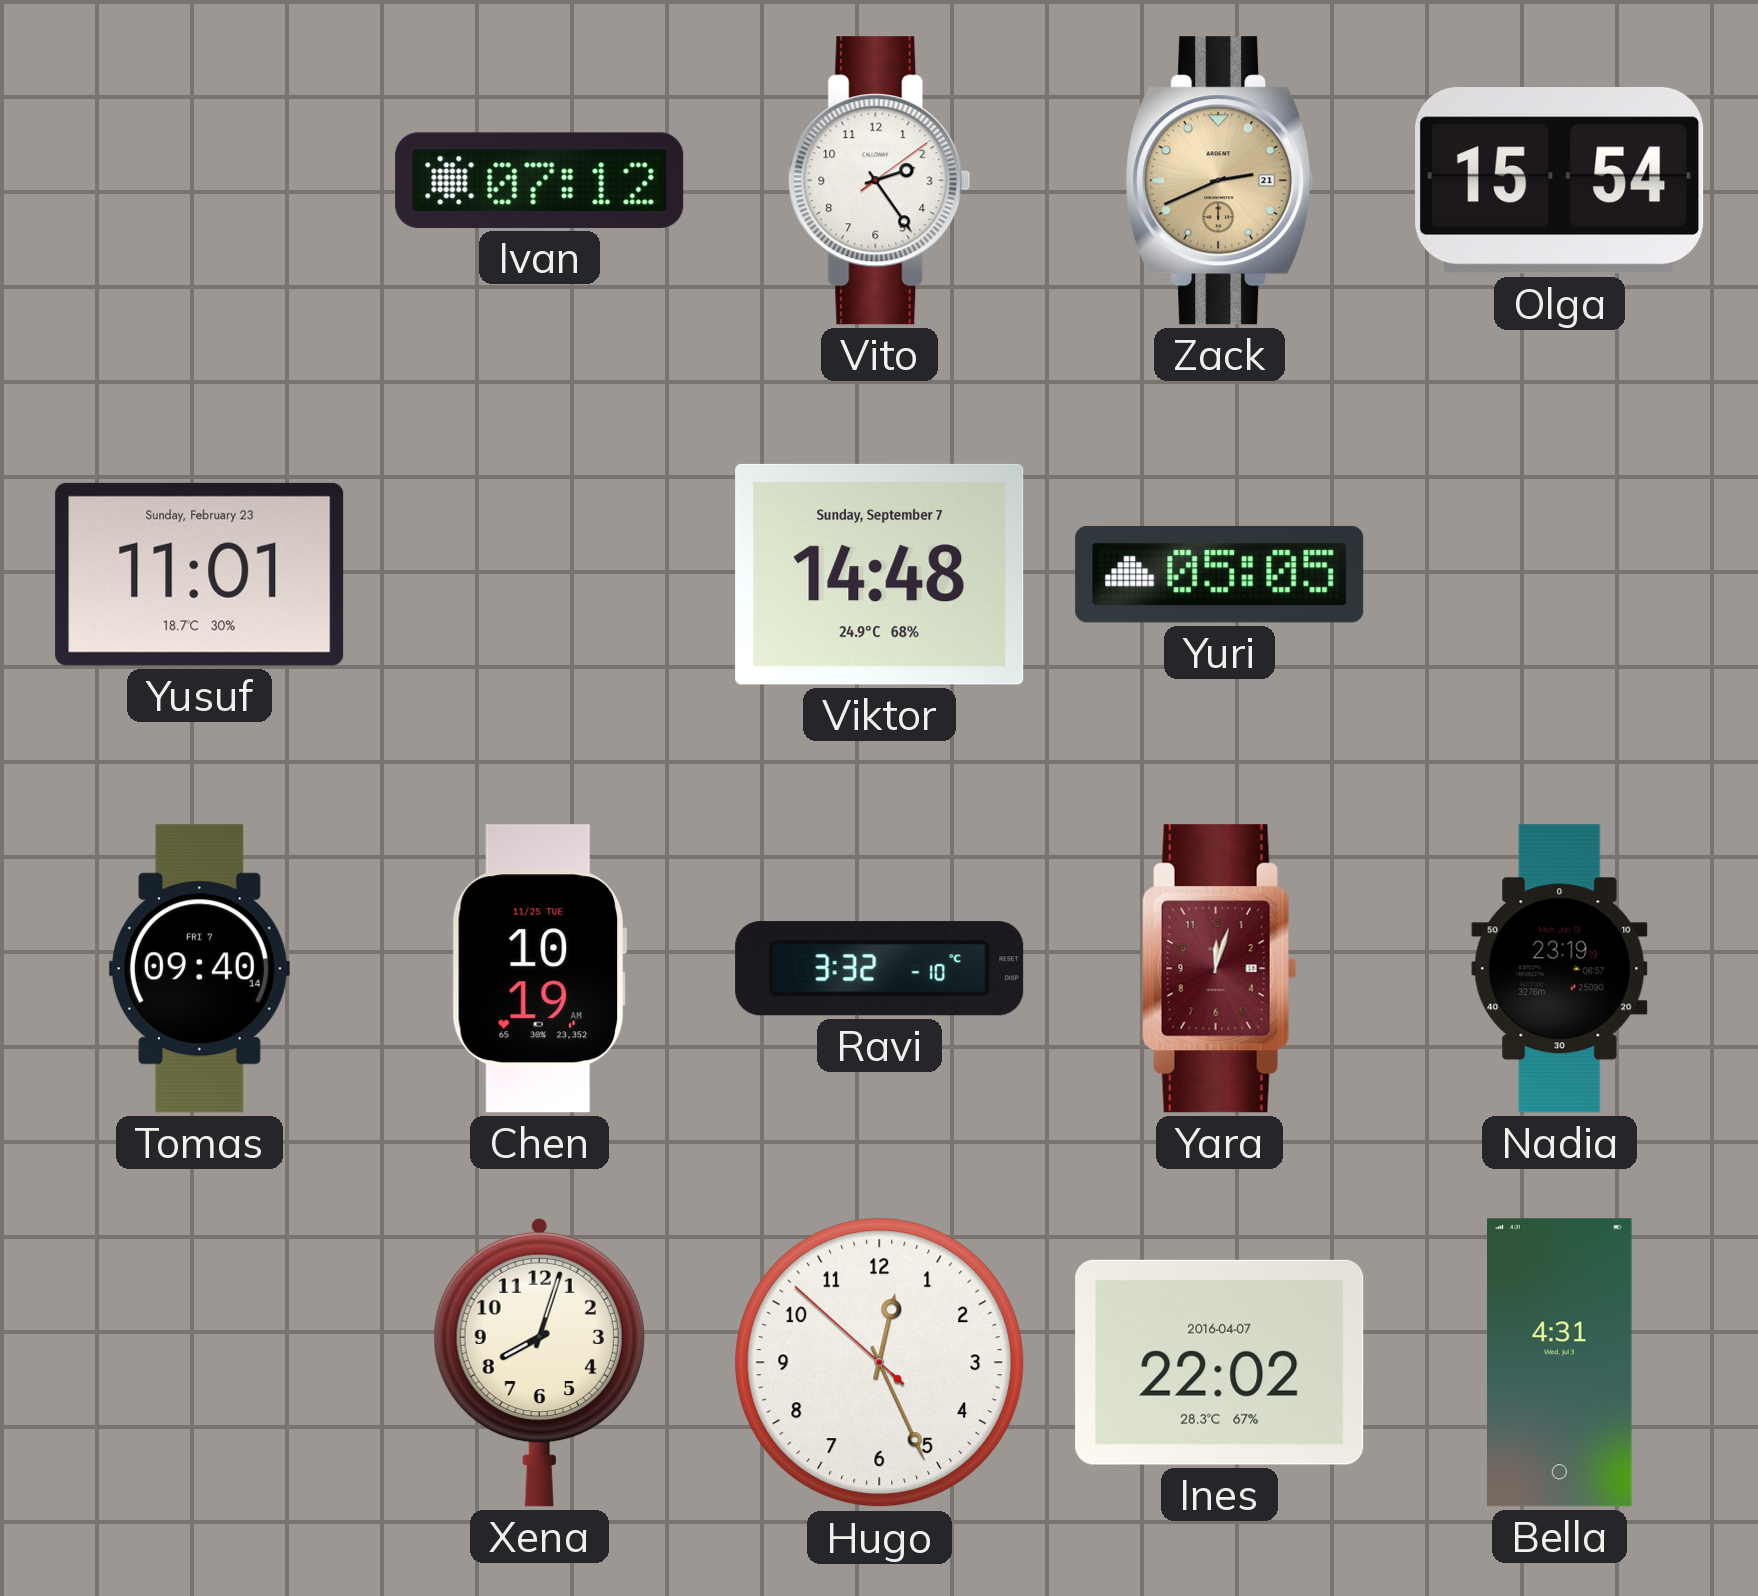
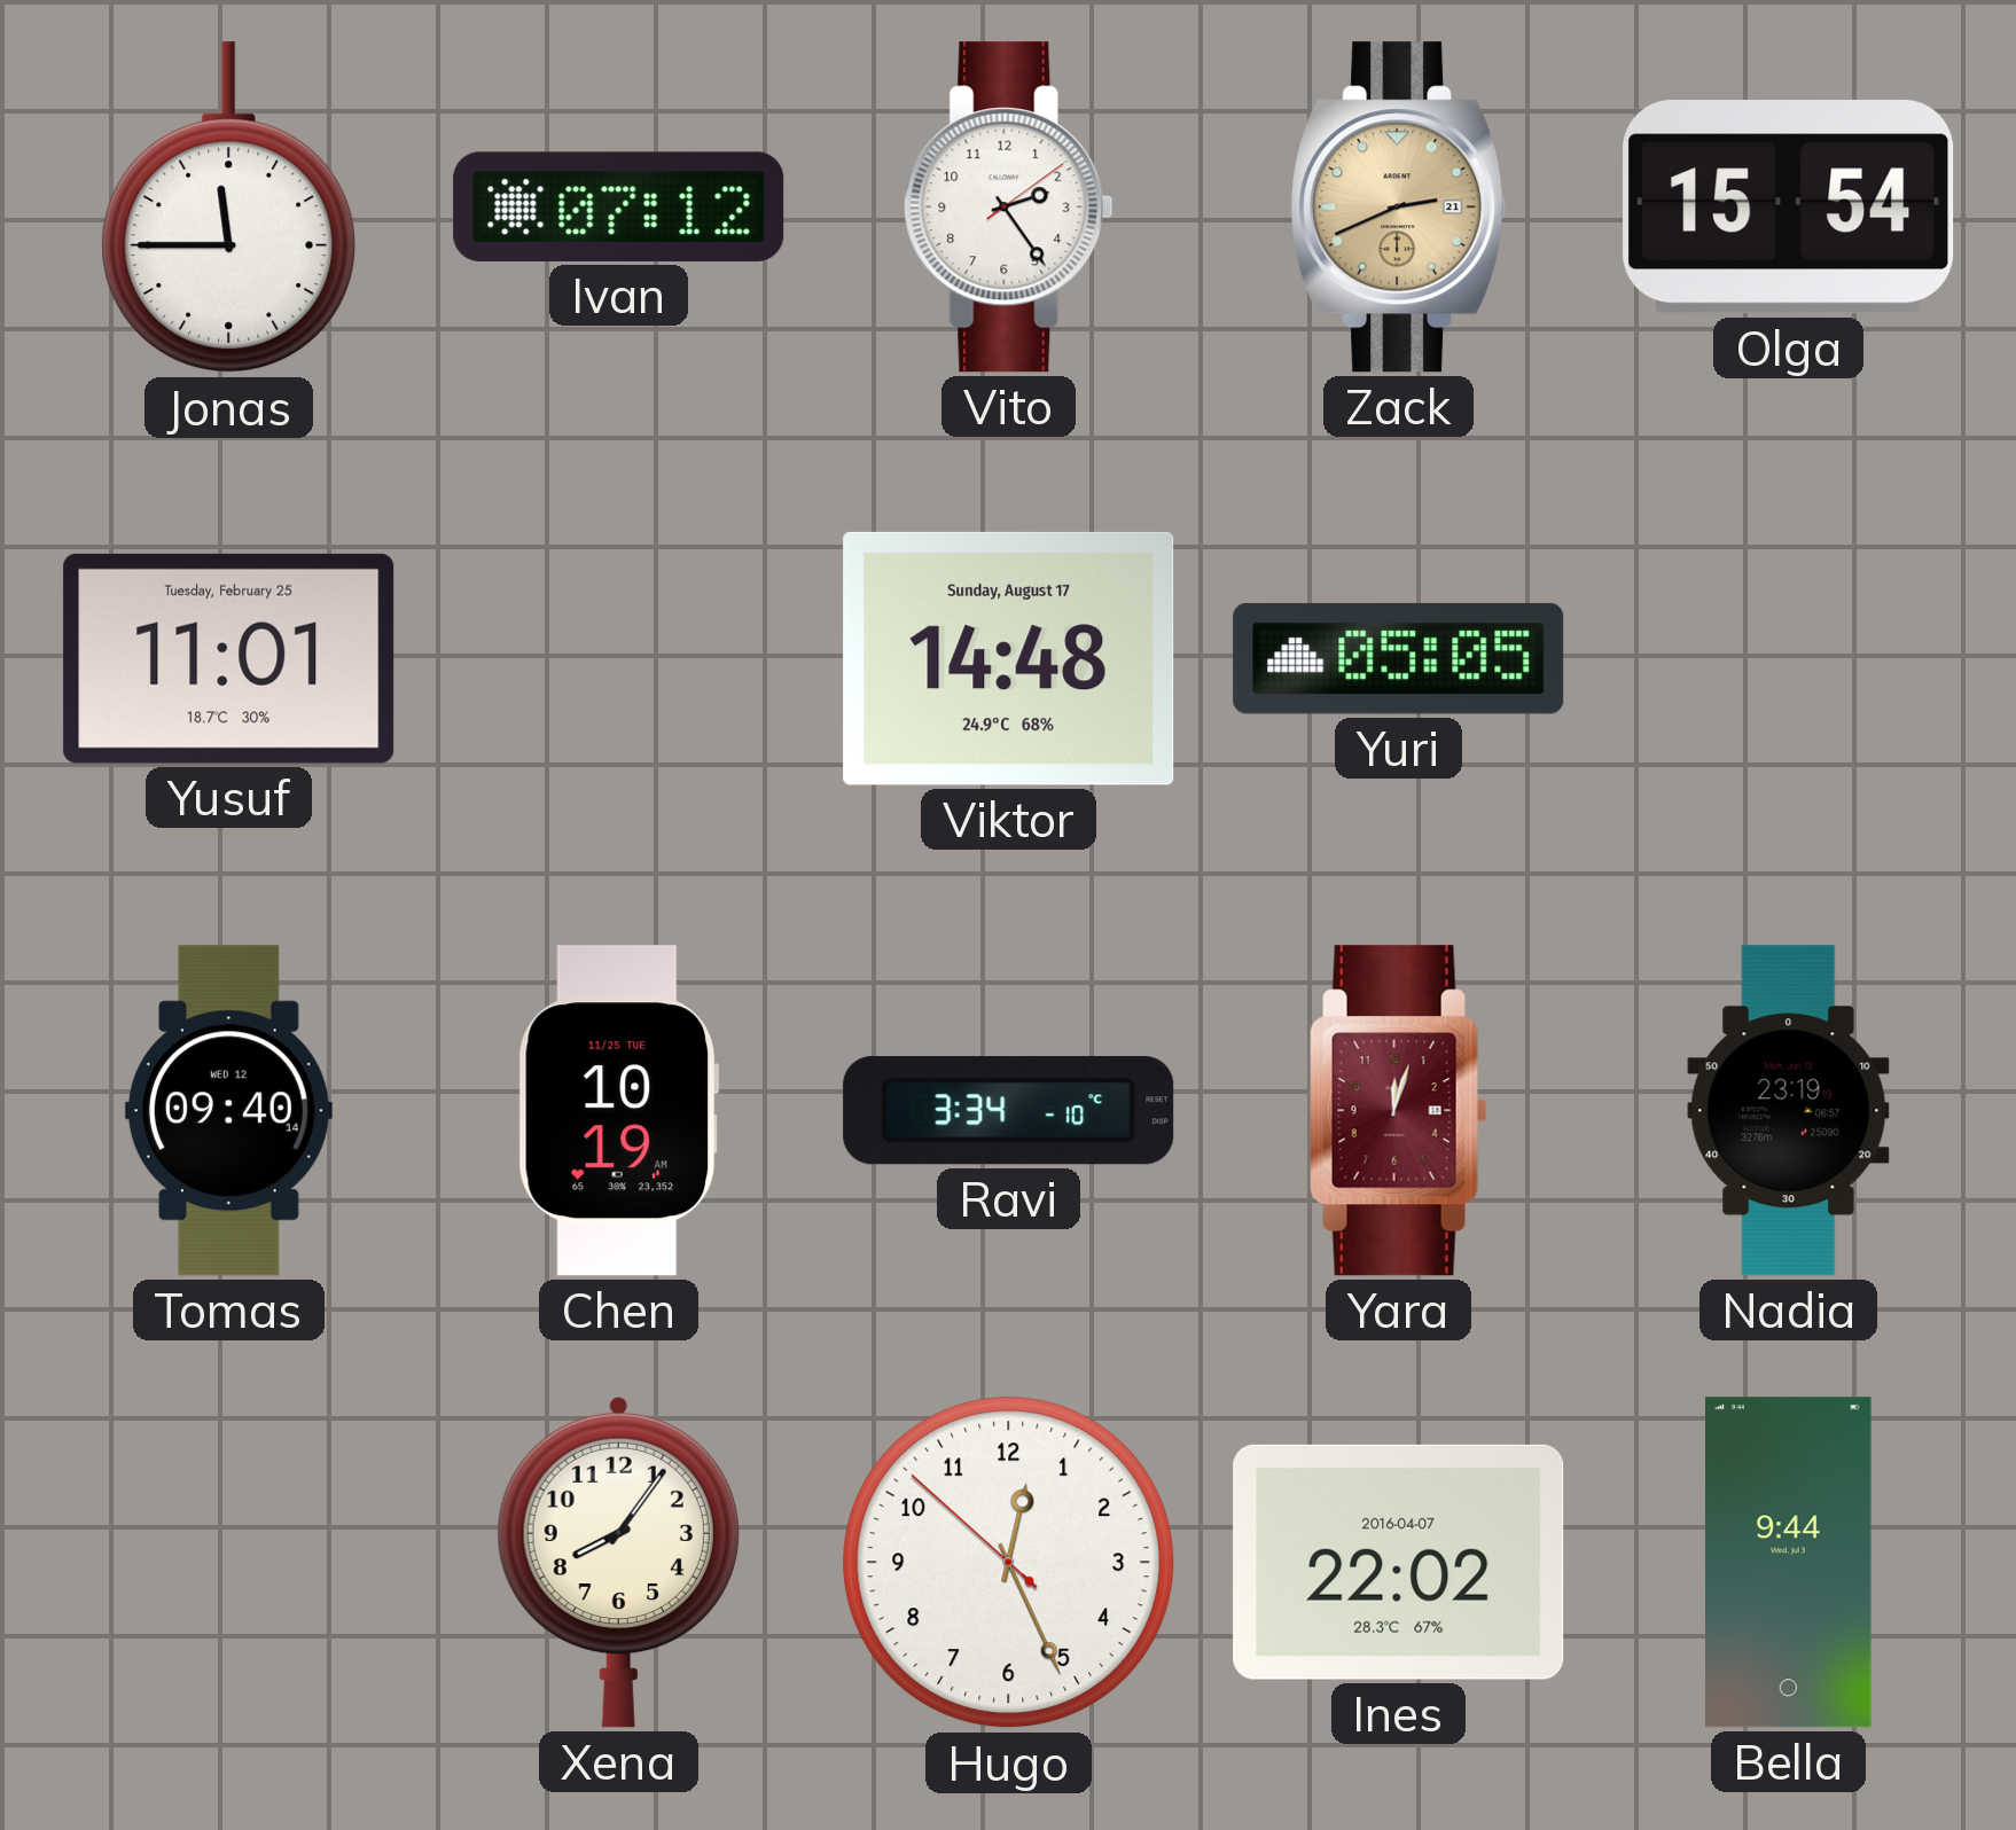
Jonas: none -> 11:45 (229, 208)
Yusuf date: Sunday, February 23 -> Tuesday, February 25 (229, 658)
Viktor date: Sunday, September 7 -> Sunday, August 17 (1009, 658)
Tomas date: FRI 7 -> WED 12 (228, 1111)
Ravi: 3:32 -> 3:34 (1009, 1111)
Xena: 8:03 -> 8:06 (618, 1562)
Bella: 4:31 -> 9:44 (1789, 1563)
